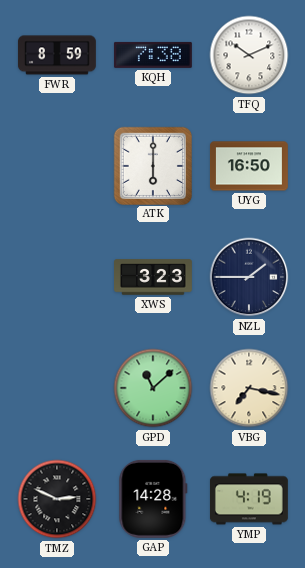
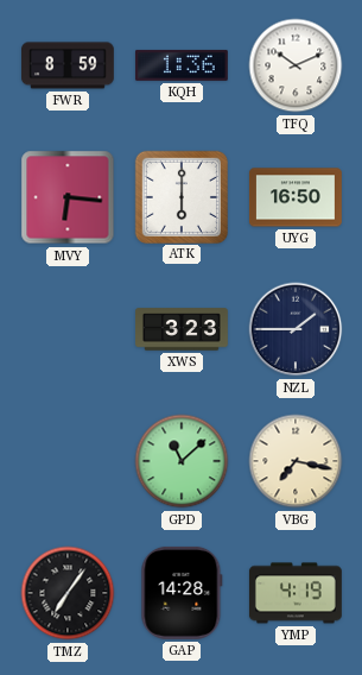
KQH: 7:38 -> 1:36 (182, 65)
MVY: none -> 6:16 (68, 197)
TMZ: 2:49 -> 7:06 (68, 593)
